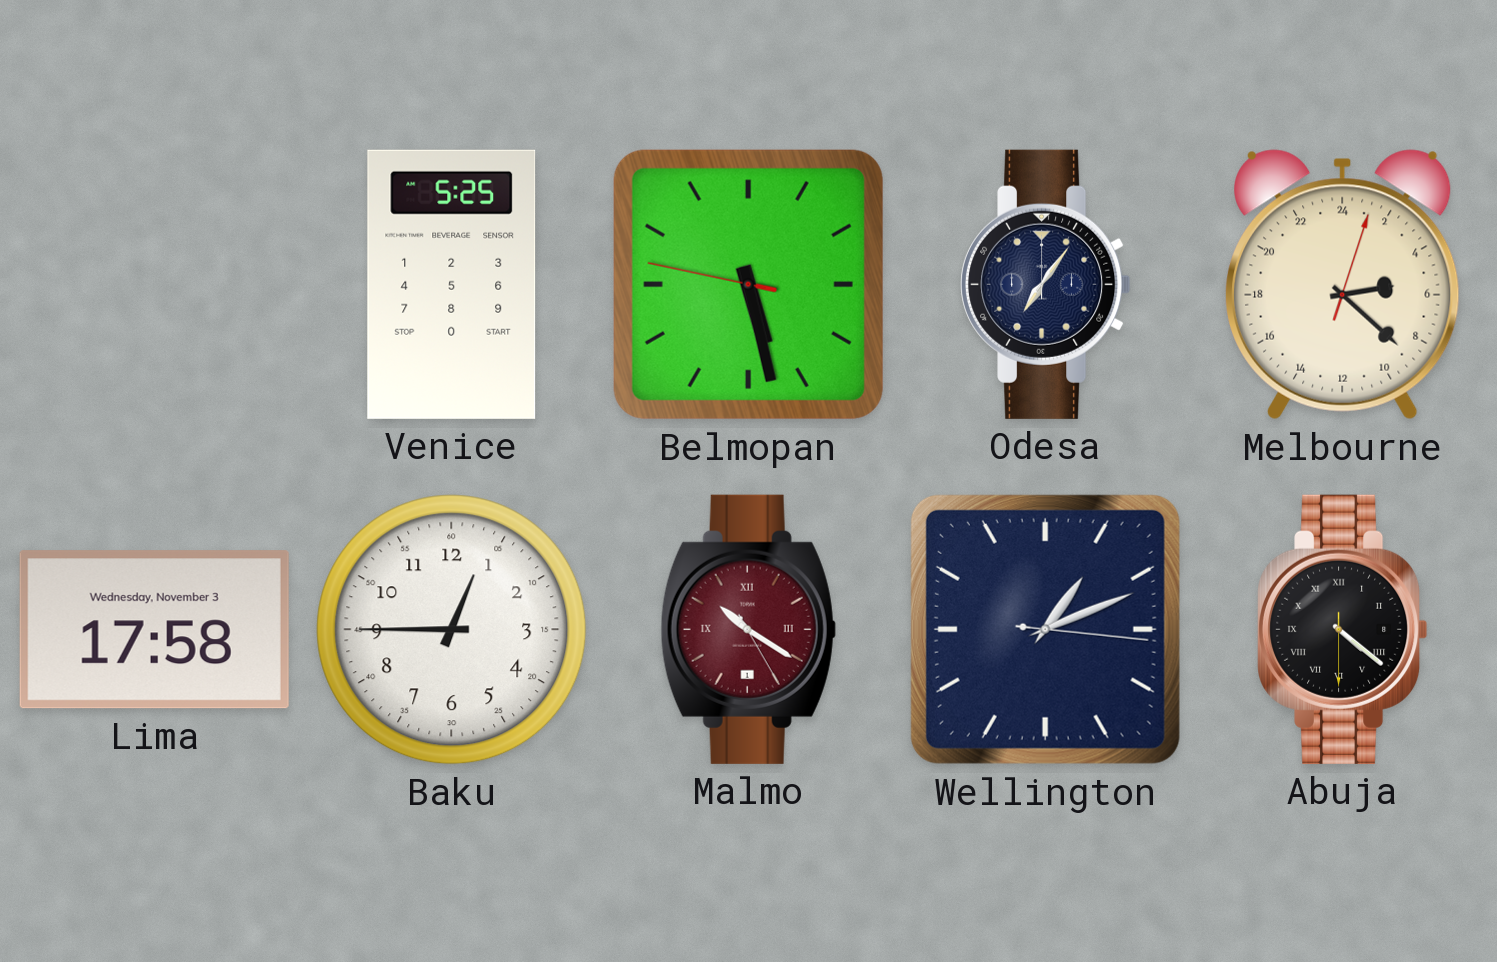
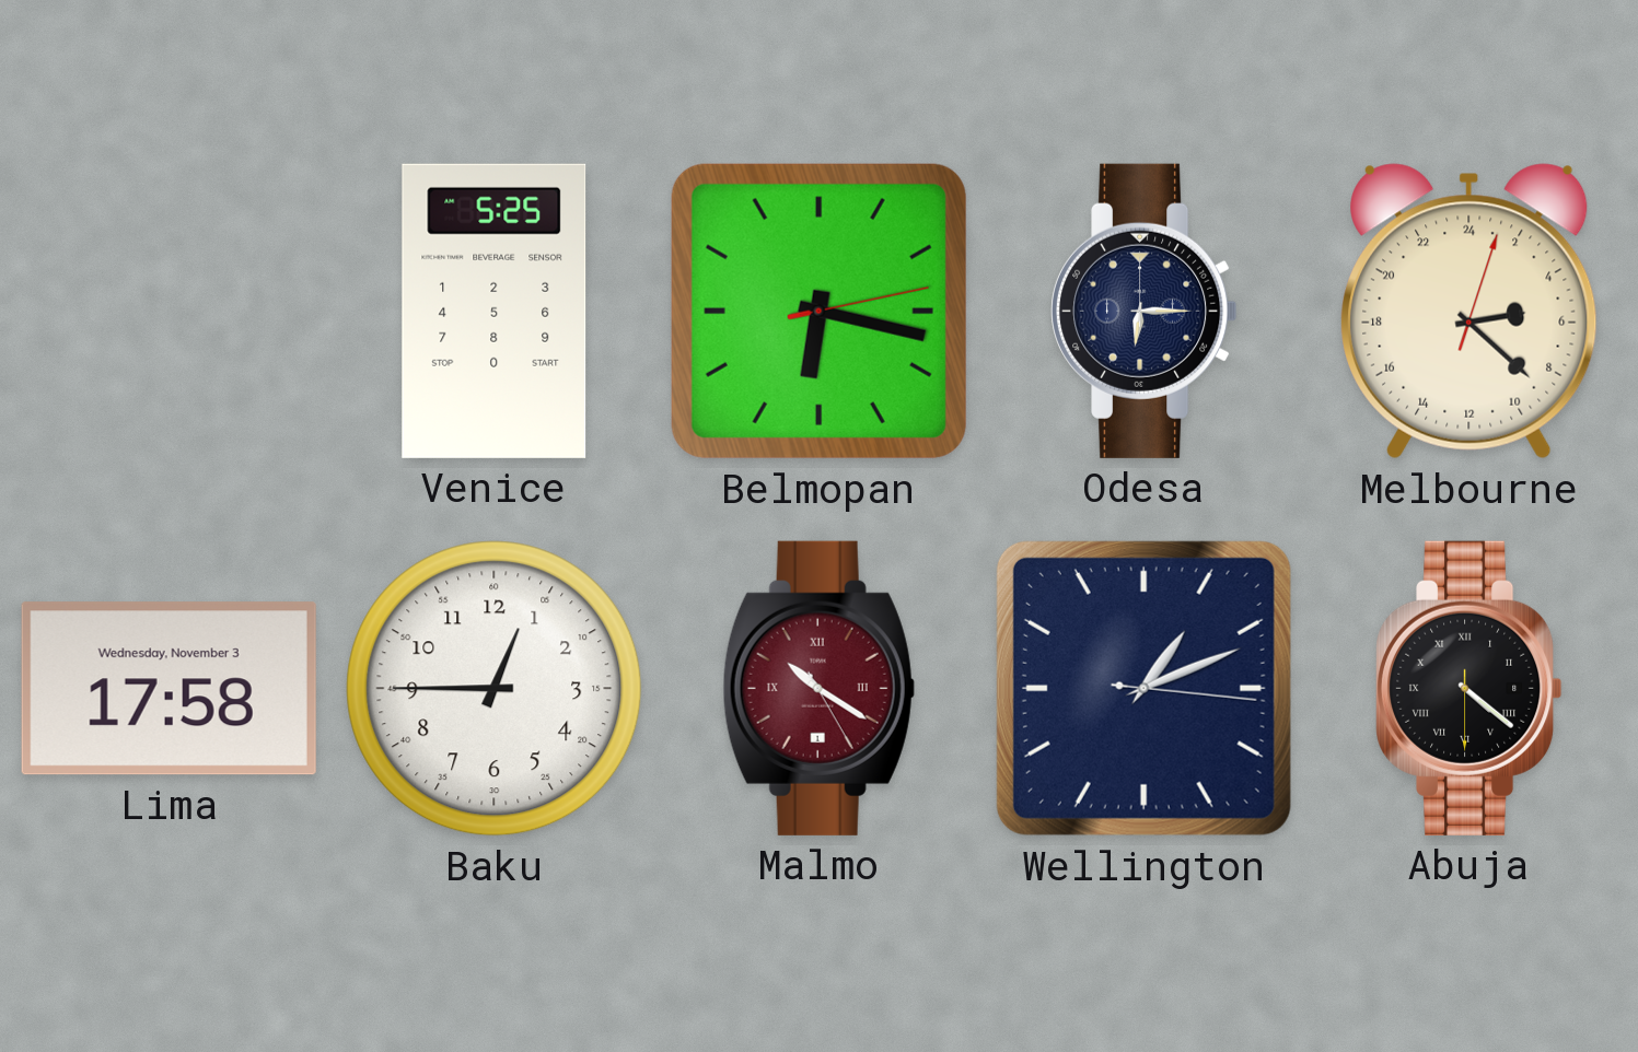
Belmopan: 5:27 -> 6:17 (818, 311)
Odesa: 7:06 -> 6:15 (1145, 311)
